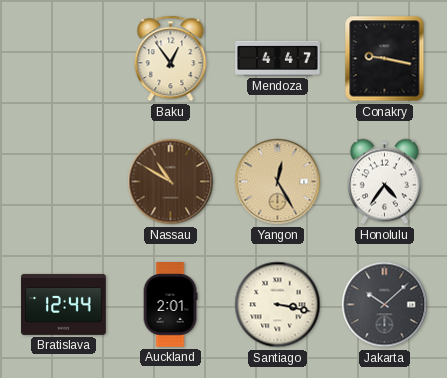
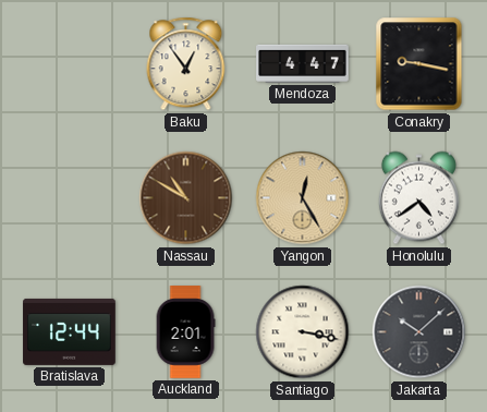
Honolulu: 4:36 -> 4:39 (418, 198)
